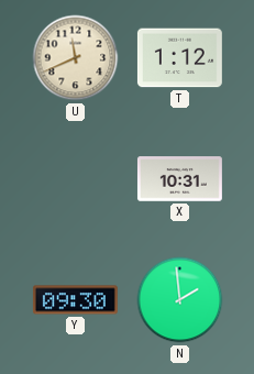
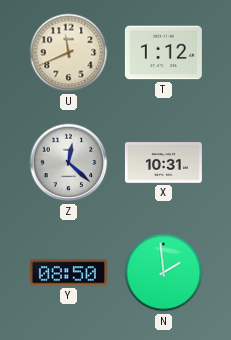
Z: none -> 12:22 (69, 163)
Y: 09:30 -> 08:50 (68, 273)
